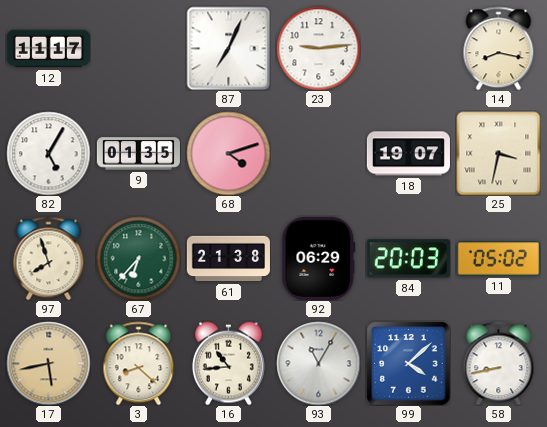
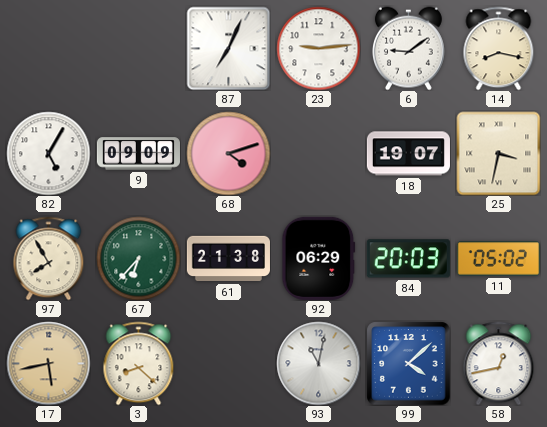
12: 11:17 -> none (48, 49)
6: none -> 9:09 (408, 48)
9: 01:35 -> 09:09 (138, 154)
97: 7:57 -> 7:55 (49, 258)
16: 10:44 -> none (228, 363)
93: 11:05 -> 11:02 (318, 363)
58: 8:43 -> 12:43 (499, 363)
